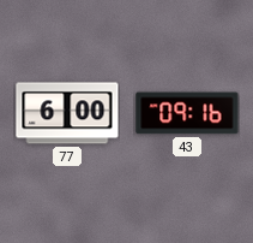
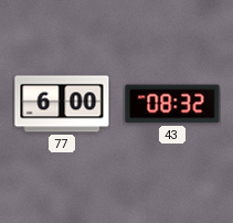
43: 09:16 -> 08:32 (172, 104)
